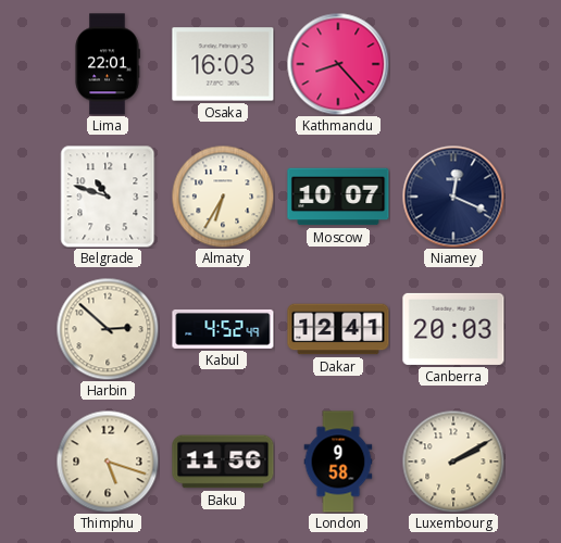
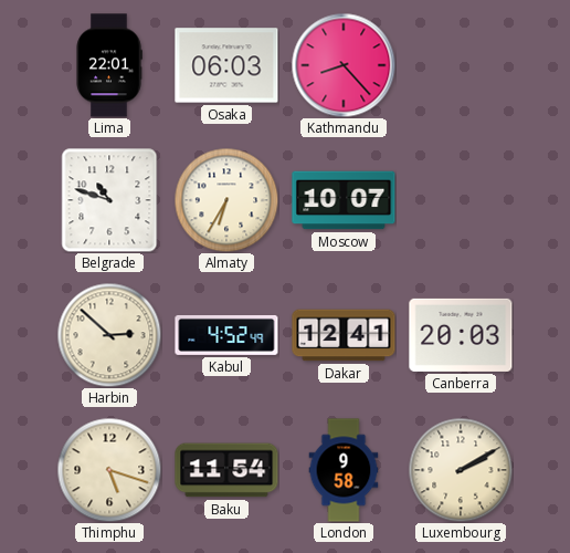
Osaka: 16:03 -> 06:03 (226, 65)
Niamey: 12:19 -> none (453, 197)
Baku: 11:56 -> 11:54 (226, 470)
